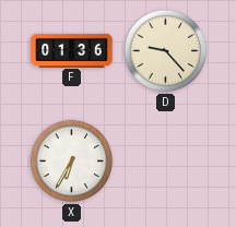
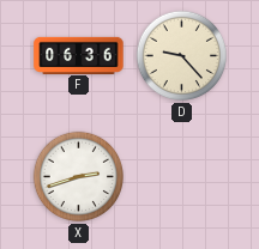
F: 01:36 -> 06:36 (79, 55)
X: 6:35 -> 2:42 (79, 177)
